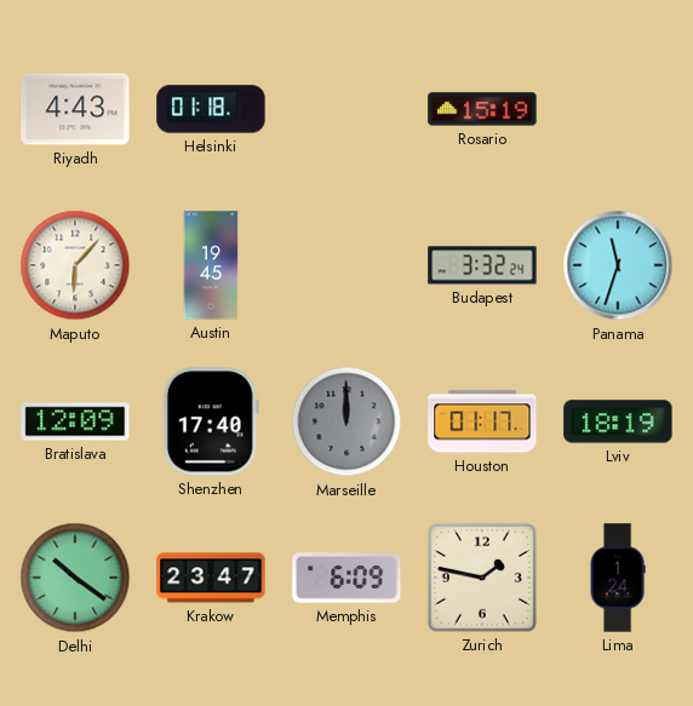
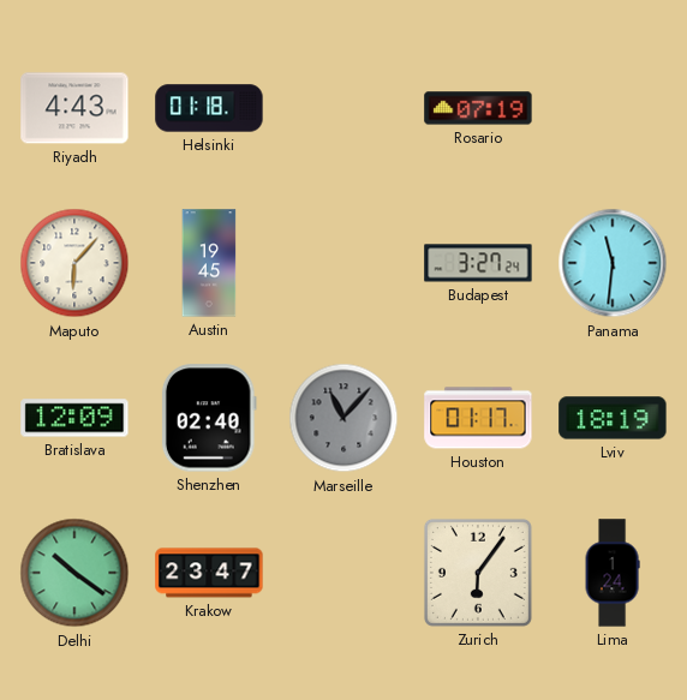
Rosario: 15:19 -> 07:19 (478, 108)
Budapest: 3:32 -> 3:27 (478, 263)
Panama: 11:33 -> 11:31 (613, 263)
Shenzhen: 17:40 -> 02:40 (209, 418)
Marseille: 12:00 -> 11:07 (343, 418)
Memphis: 6:09 -> none (346, 578)
Zurich: 1:47 -> 6:06 (478, 573)
